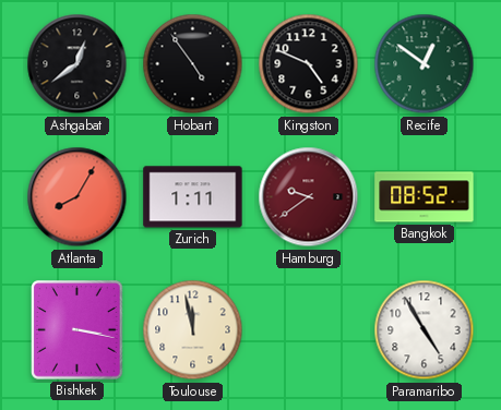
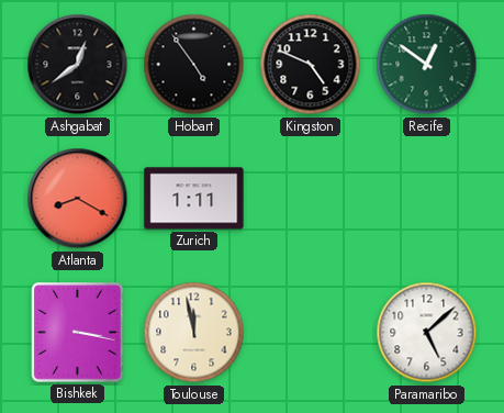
Atlanta: 8:05 -> 8:20 (78, 199)
Hamburg: 9:39 -> none (309, 197)
Bangkok: 08:52 -> none (425, 197)
Paramaribo: 4:55 -> 5:08 (427, 333)
